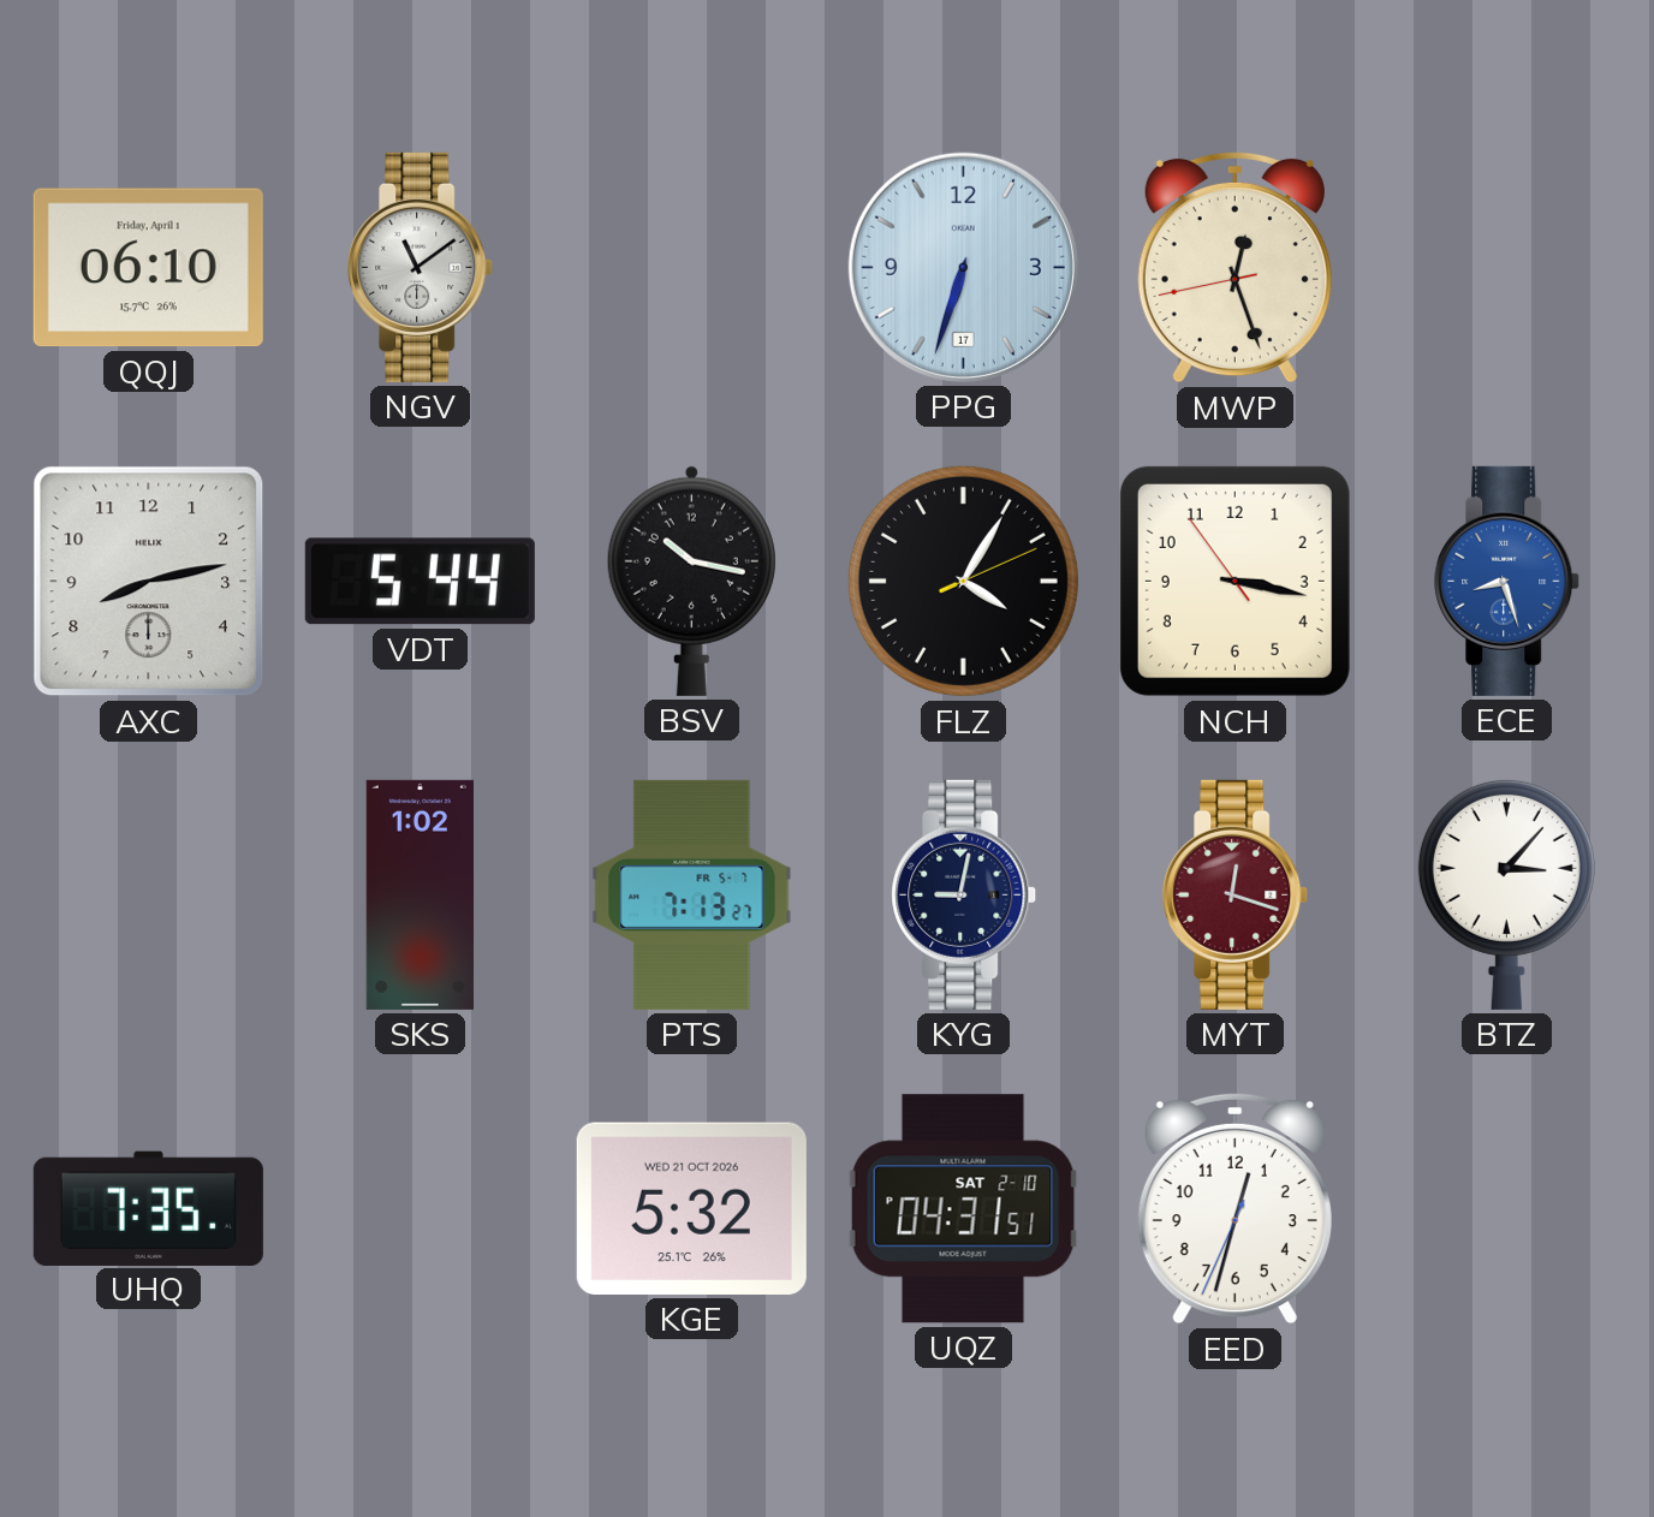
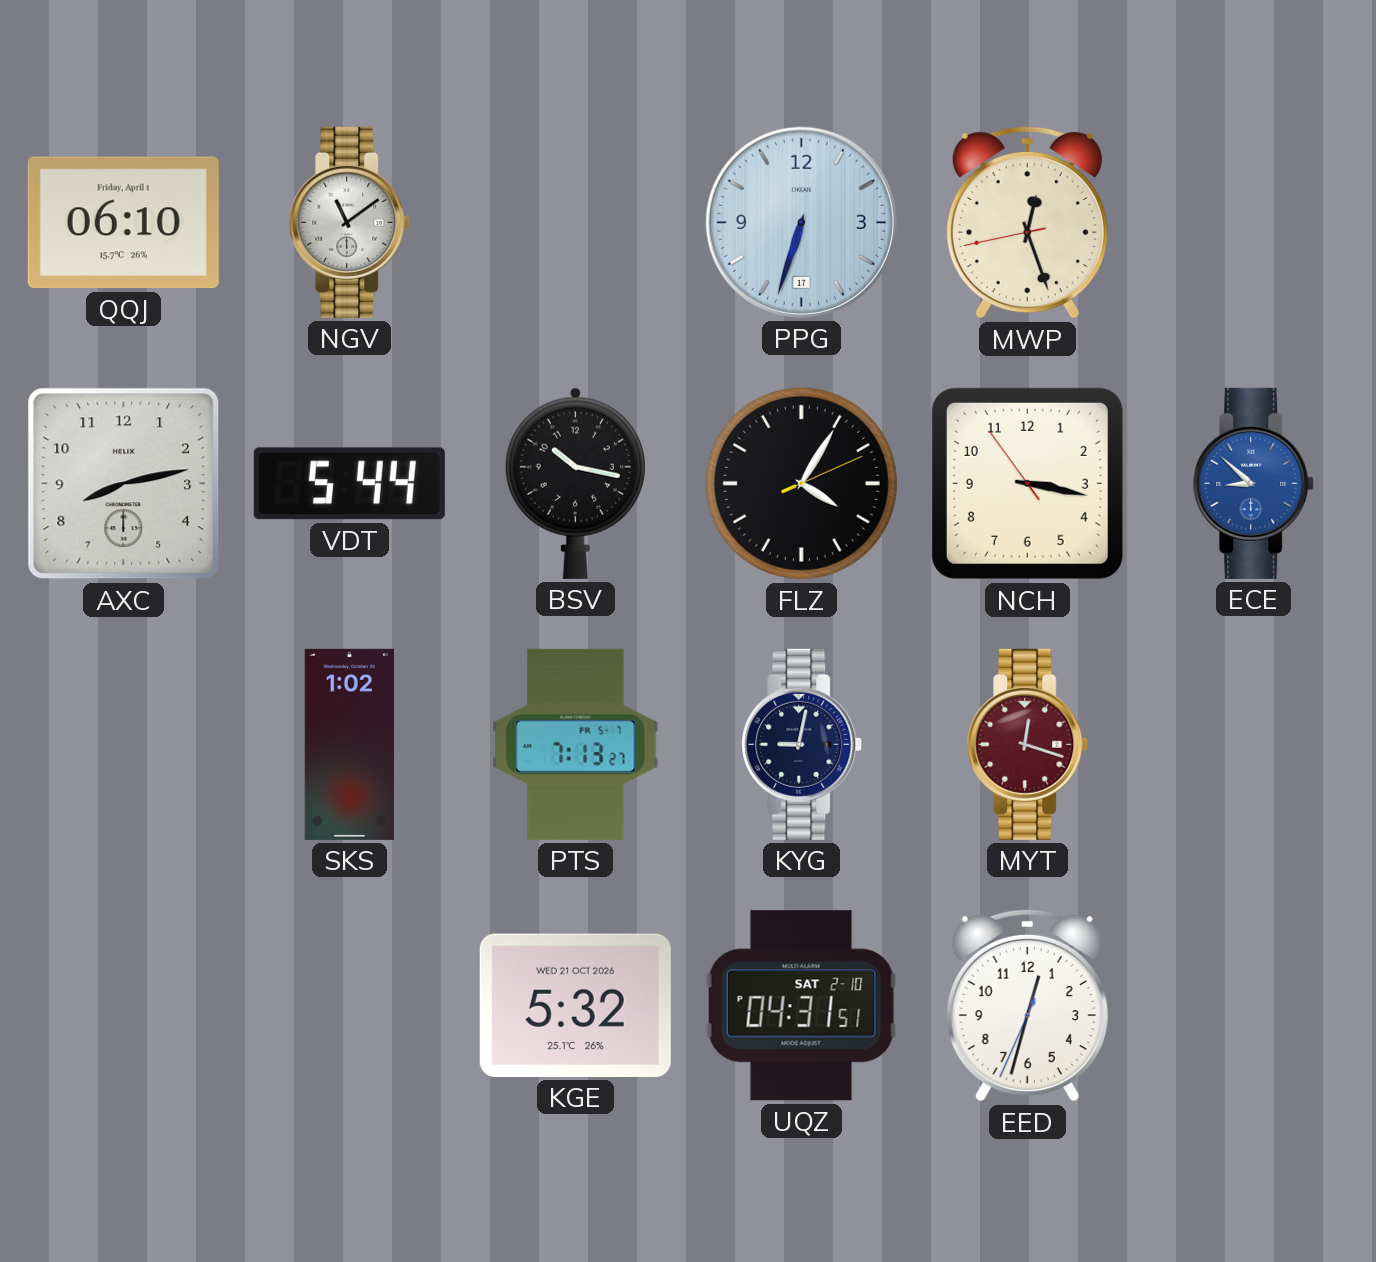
ECE: 8:27 -> 8:52 (1254, 483)
BTZ: 3:07 -> none (1506, 894)
UHQ: 7:35 -> none (148, 1208)
